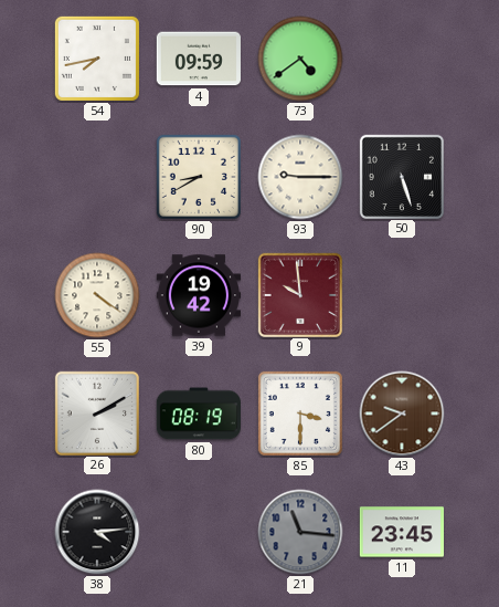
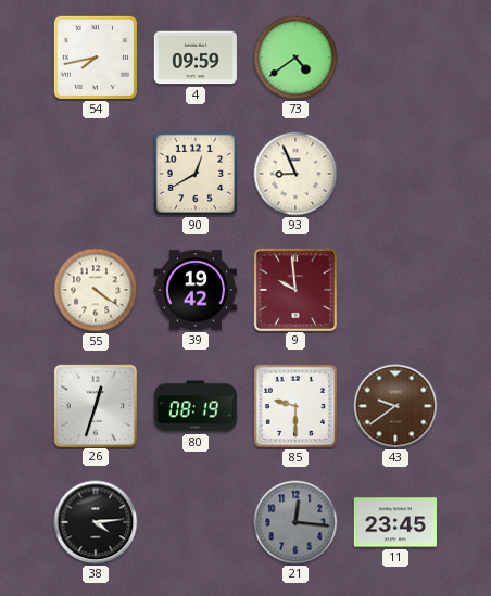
90: 8:40 -> 12:40 (196, 174)
93: 9:15 -> 8:56 (295, 174)
50: 5:27 -> none (401, 176)
26: 2:10 -> 12:33 (95, 405)
85: 3:30 -> 9:30 (295, 406)
21: 11:16 -> 12:16 (295, 522)
